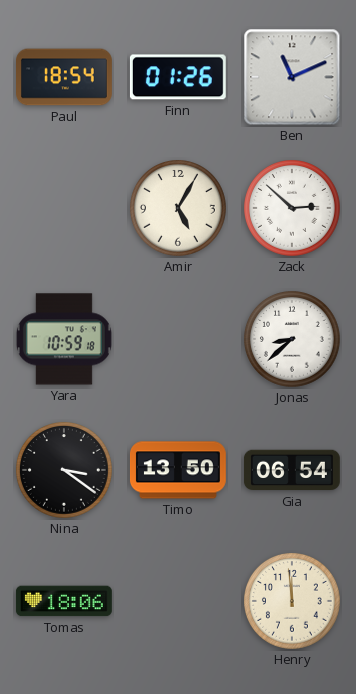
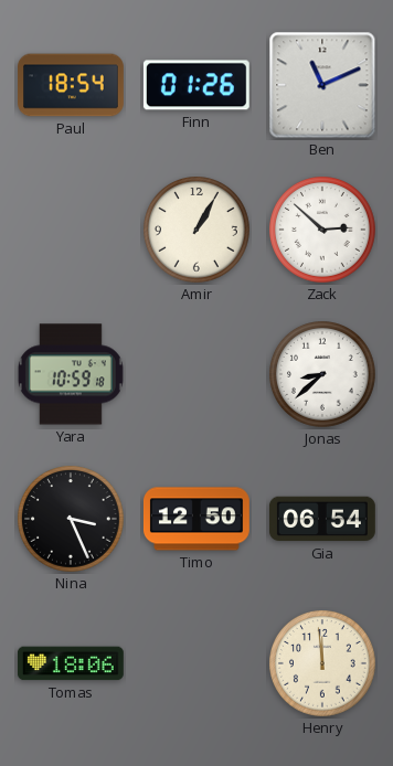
Amir: 5:05 -> 1:05 (198, 231)
Nina: 3:21 -> 3:26 (72, 520)
Timo: 13:50 -> 12:50 (197, 519)
